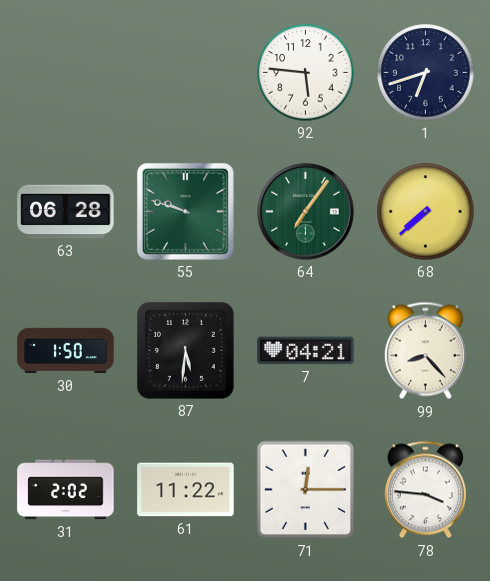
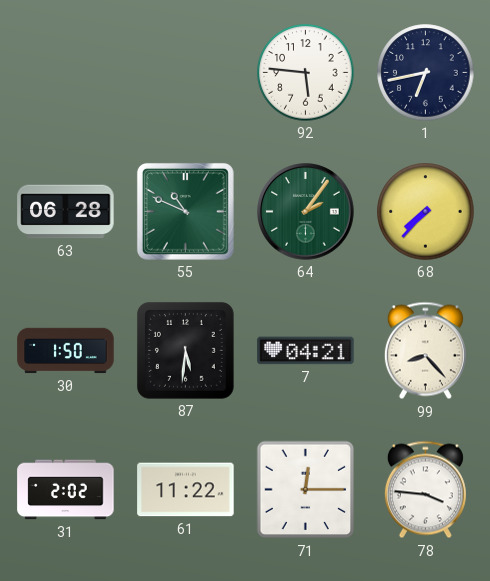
1: 6:42 -> 6:43 (426, 73)
55: 9:48 -> 10:49 (185, 211)
64: 7:06 -> 2:06 (306, 212)
68: 7:38 -> 7:37 (426, 212)
